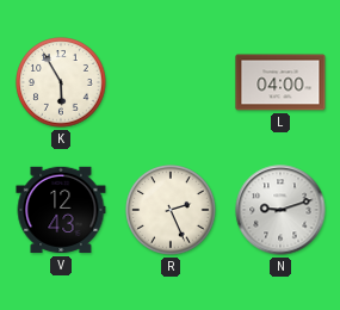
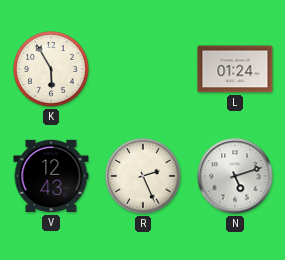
L: 04:00 -> 01:24 (235, 69)
N: 9:12 -> 5:12 (235, 176)
